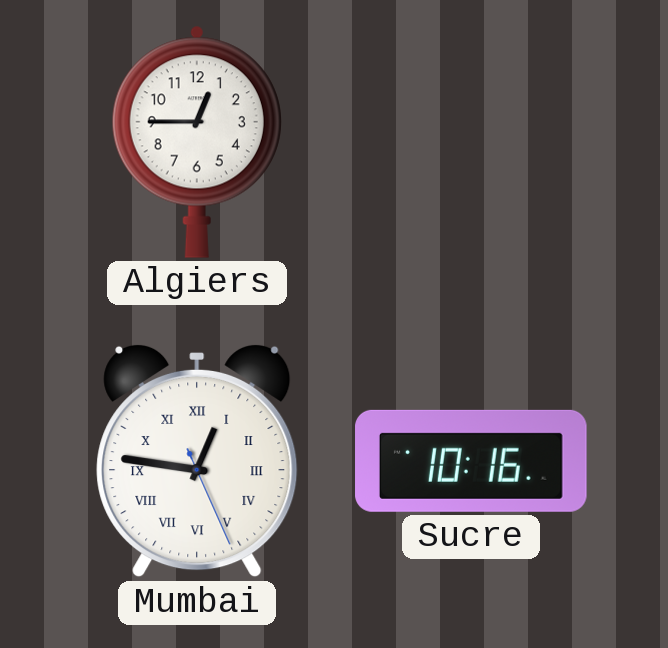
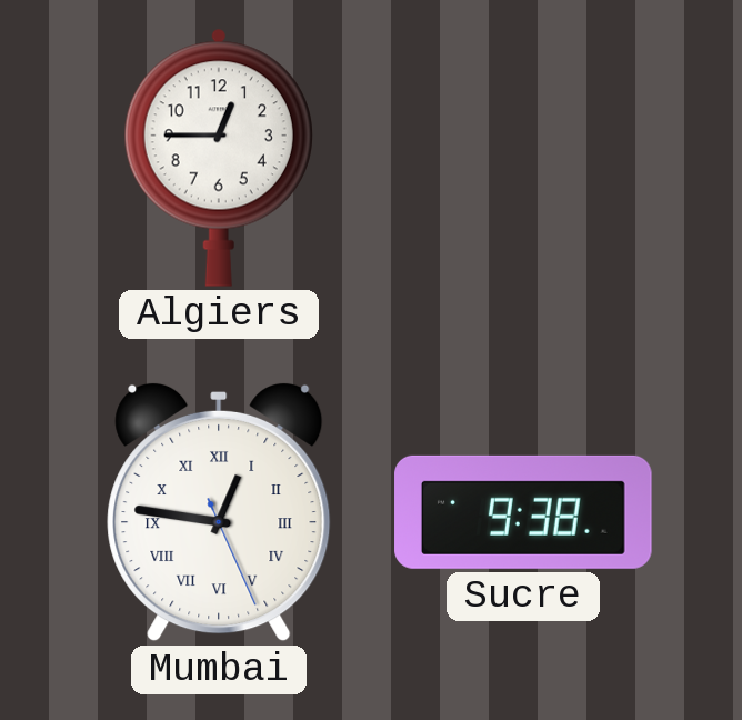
Sucre: 10:16 -> 9:38 (523, 512)
